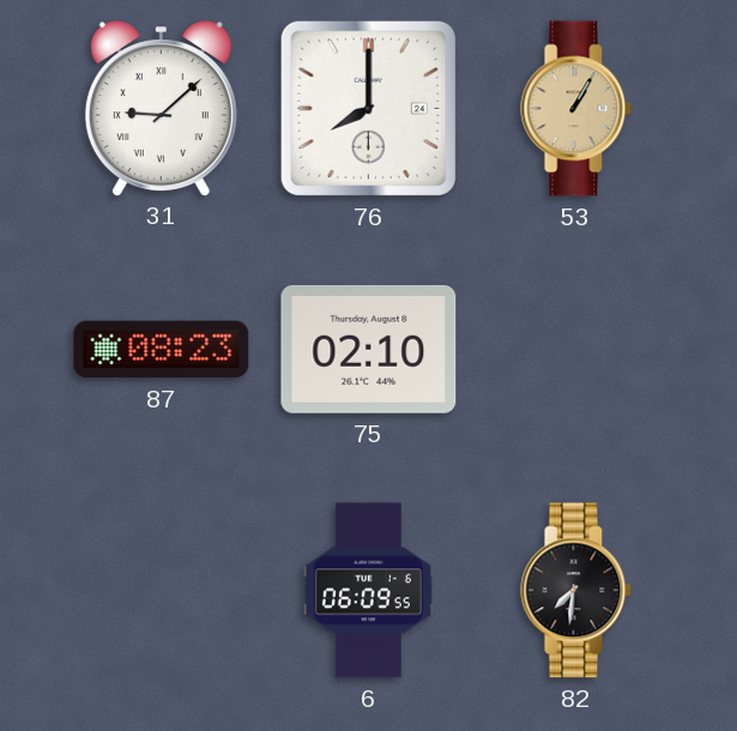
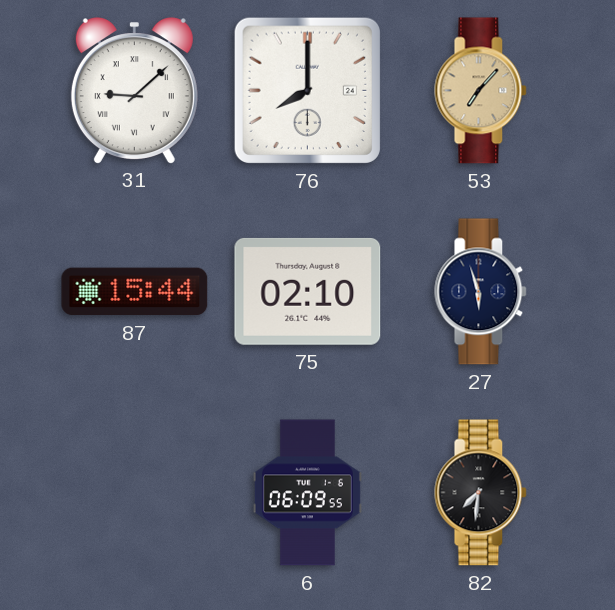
53: 1:05 -> 7:07 (481, 91)
87: 08:23 -> 15:44 (135, 292)
27: none -> 5:57 (481, 292)
